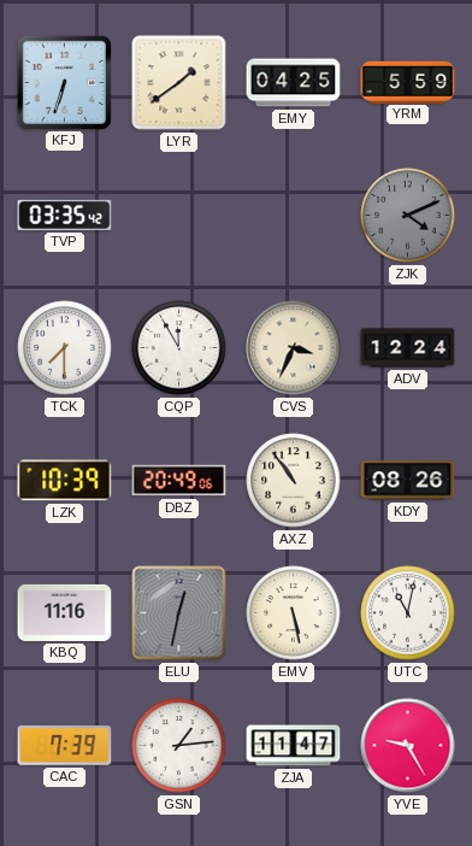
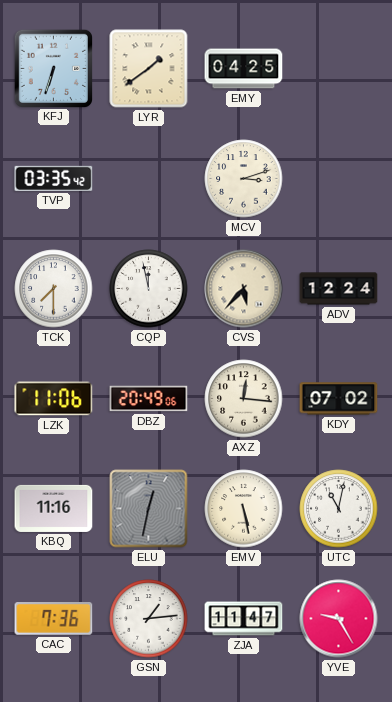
YRM: 5:59 -> none (408, 82)
MCV: none -> 3:12 (244, 179)
ZJK: 4:11 -> none (408, 216)
CQP: 11:55 -> 11:58 (149, 289)
CVS: 3:34 -> 5:37 (244, 289)
LZK: 10:39 -> 11:06 (54, 399)
AXZ: 10:54 -> 12:16 (244, 399)
KDY: 08:26 -> 07:02 (339, 399)
CAC: 7:39 -> 7:36 (54, 619)
